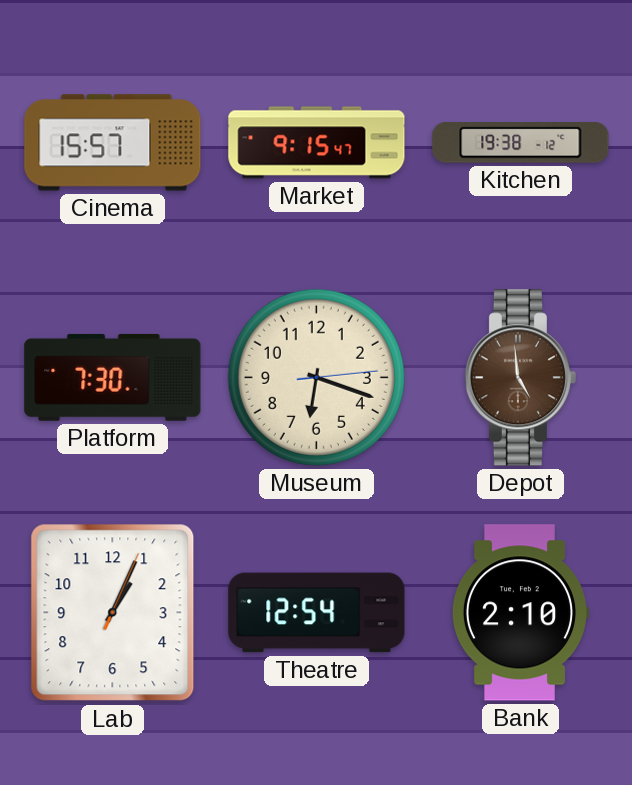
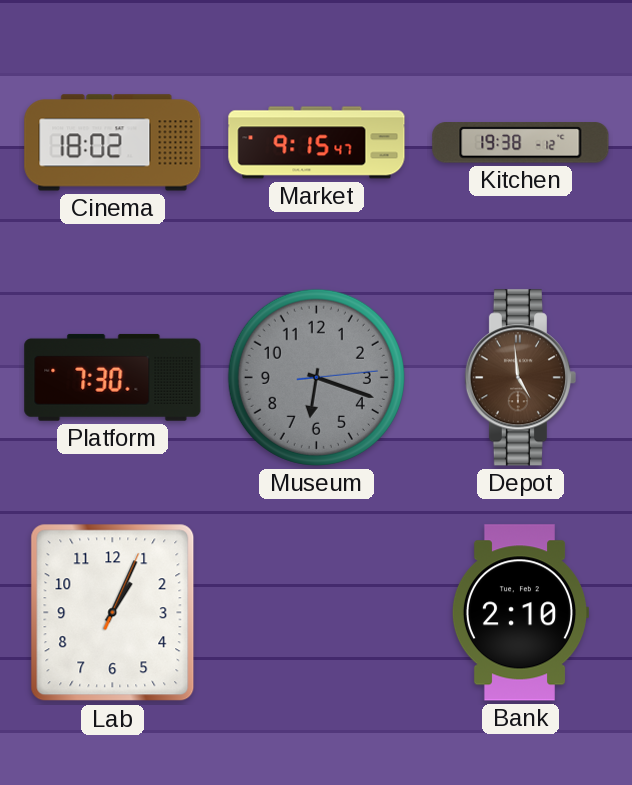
Cinema: 15:57 -> 18:02 (113, 143)
Museum dial: cream -> grey (316, 377)
Theatre: 12:54 -> none (317, 613)
